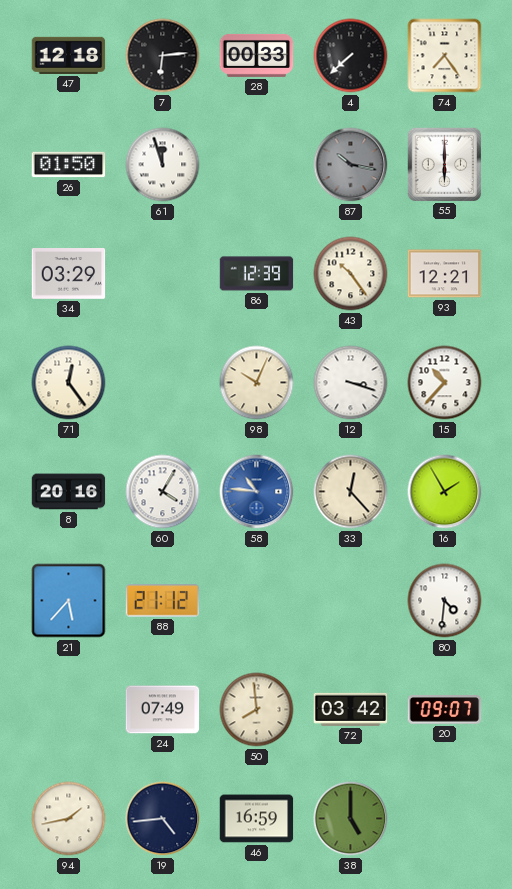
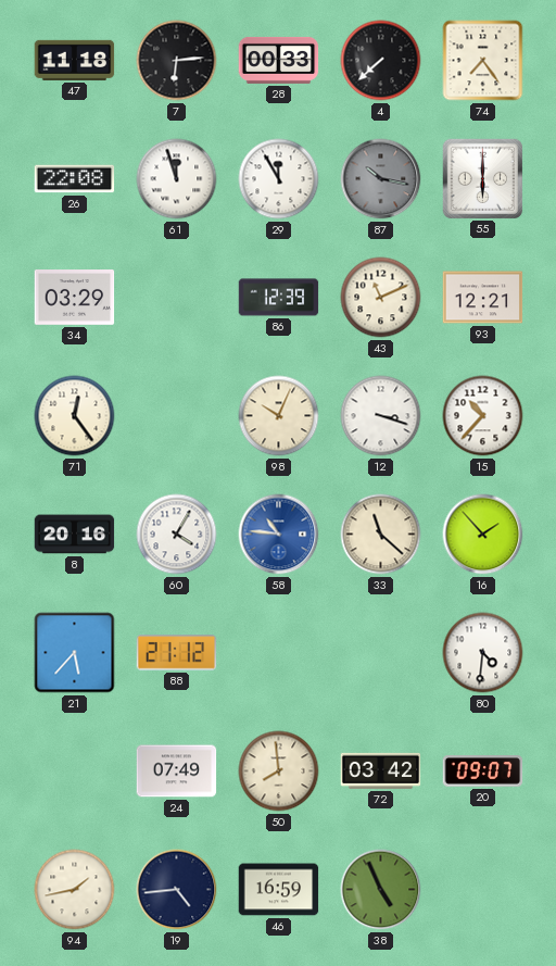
47: 12:18 -> 11:18 (75, 60)
26: 01:50 -> 22:08 (75, 179)
29: none -> 11:55 (279, 179)
43: 10:24 -> 11:11 (381, 298)
33: 12:23 -> 11:22 (381, 535)
16: 1:55 -> 1:53 (483, 535)
38: 5:00 -> 4:56 (381, 890)
